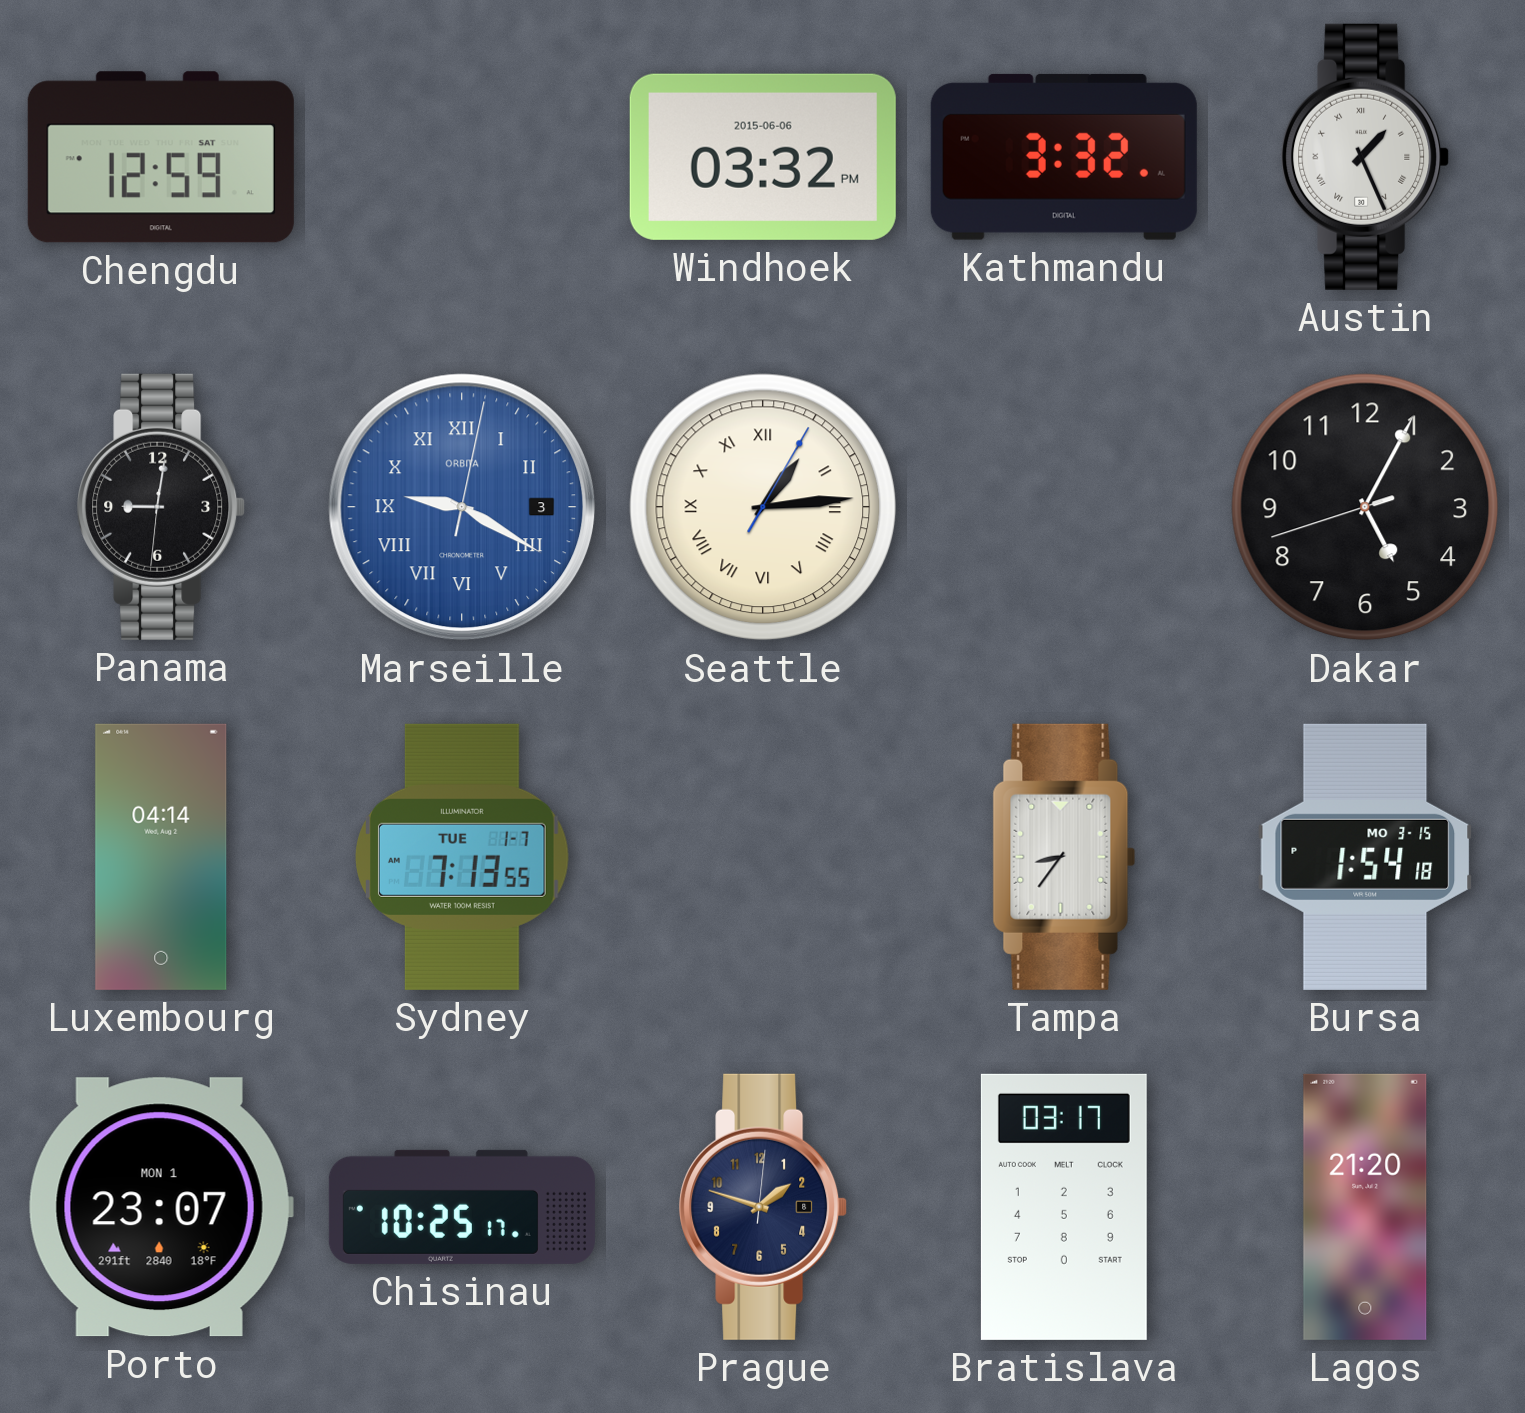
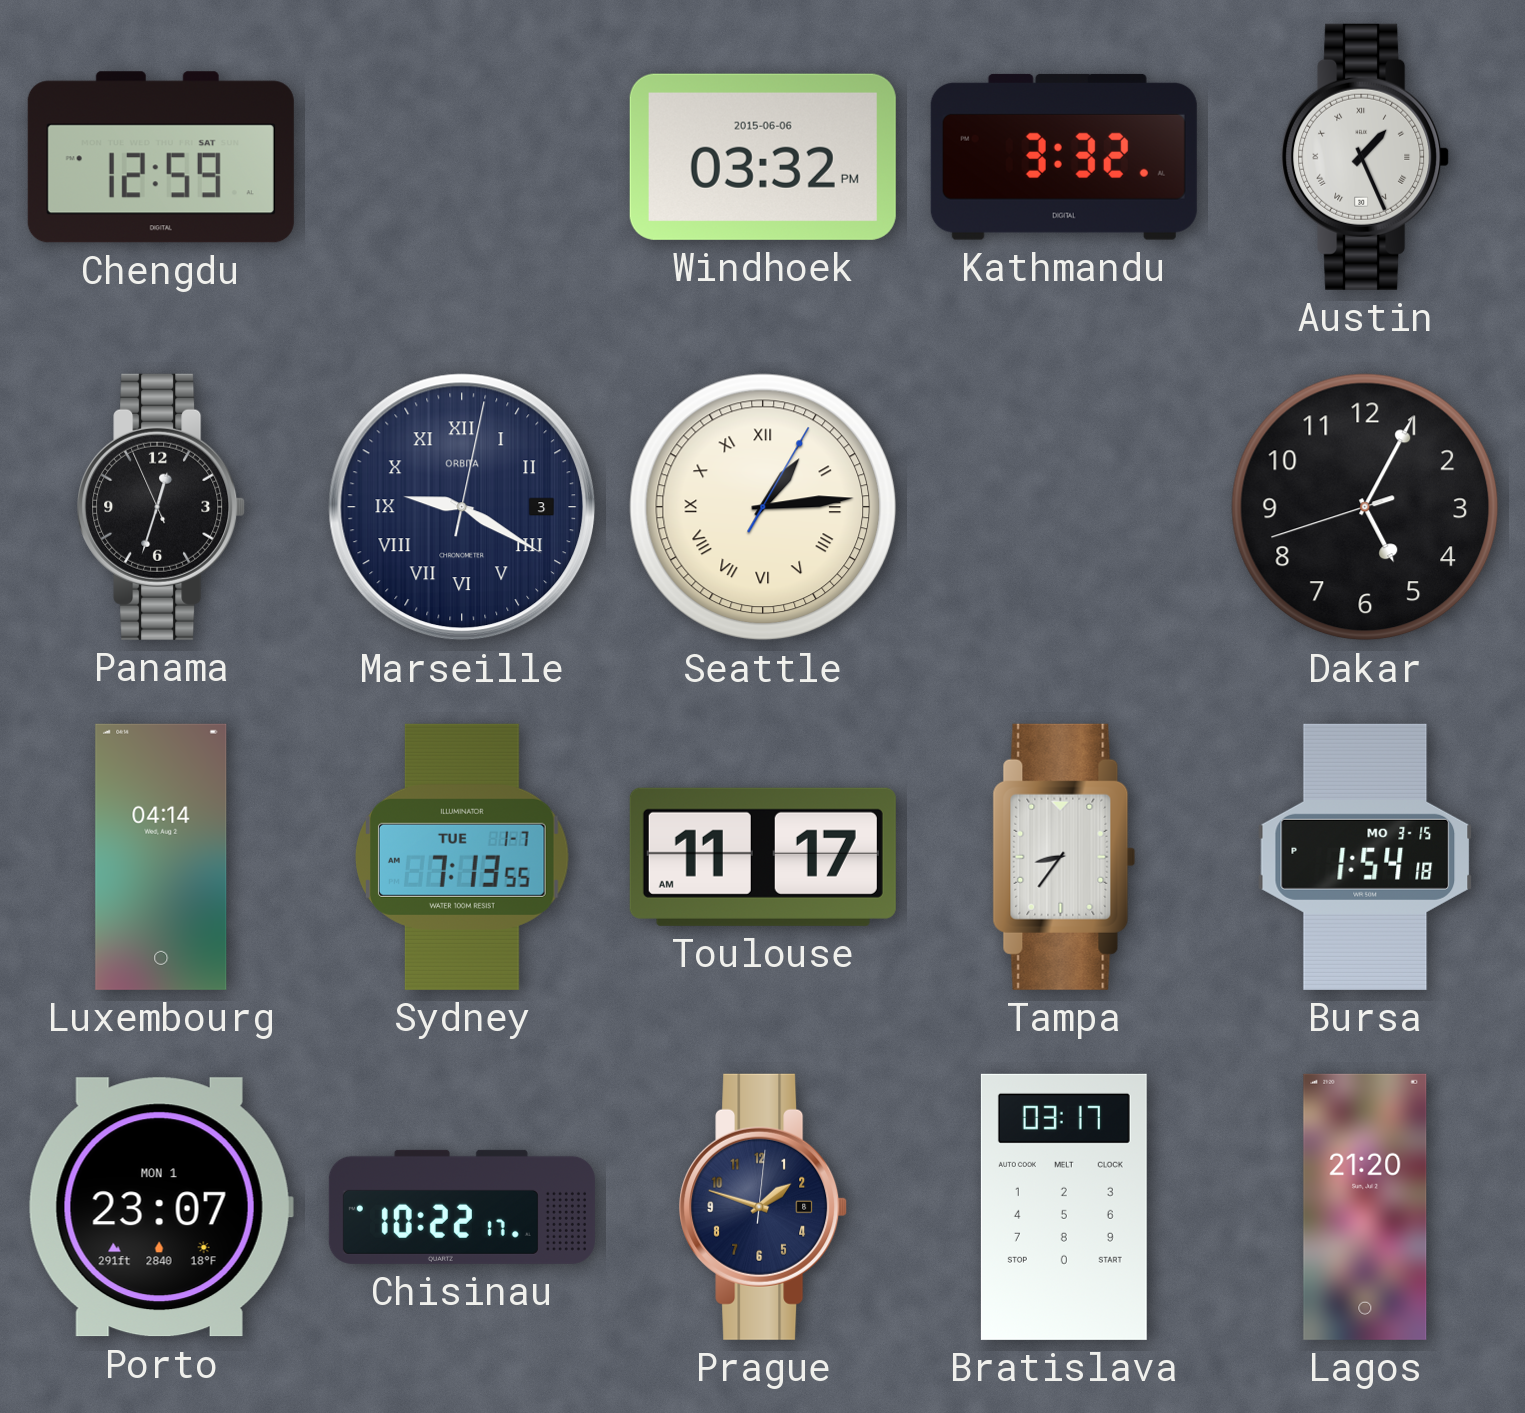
Panama: 9:01 -> 12:32 (161, 507)
Marseille dial: blue -> navy (462, 507)
Toulouse: none -> 11:17 (763, 857)
Chisinau: 10:25 -> 10:22 (462, 1207)
